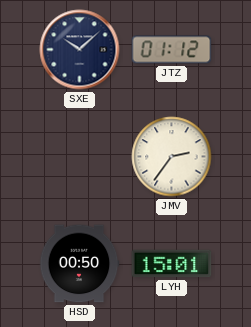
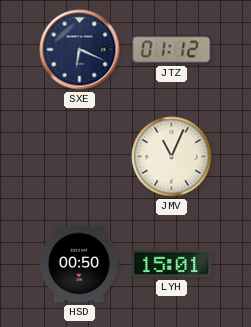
SXE: 10:08 -> 6:19 (80, 50)
JMV: 2:36 -> 11:04 (172, 157)
